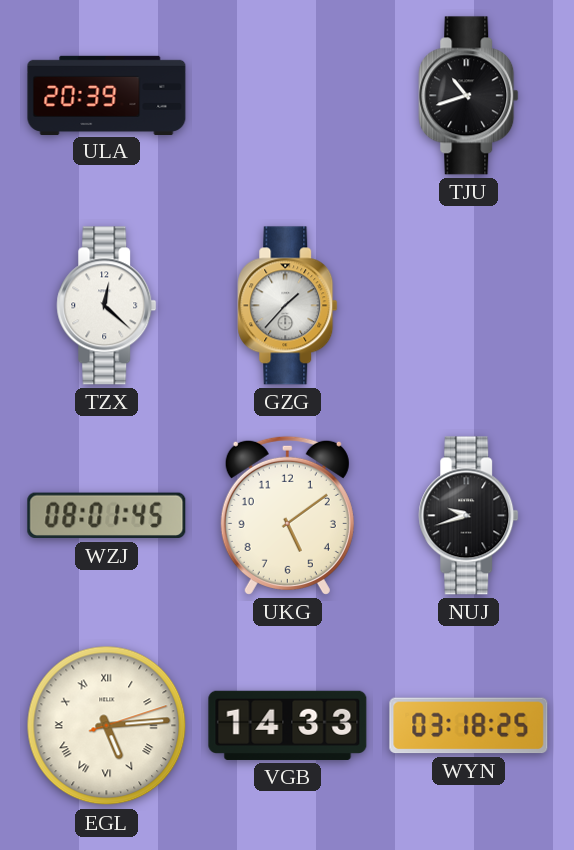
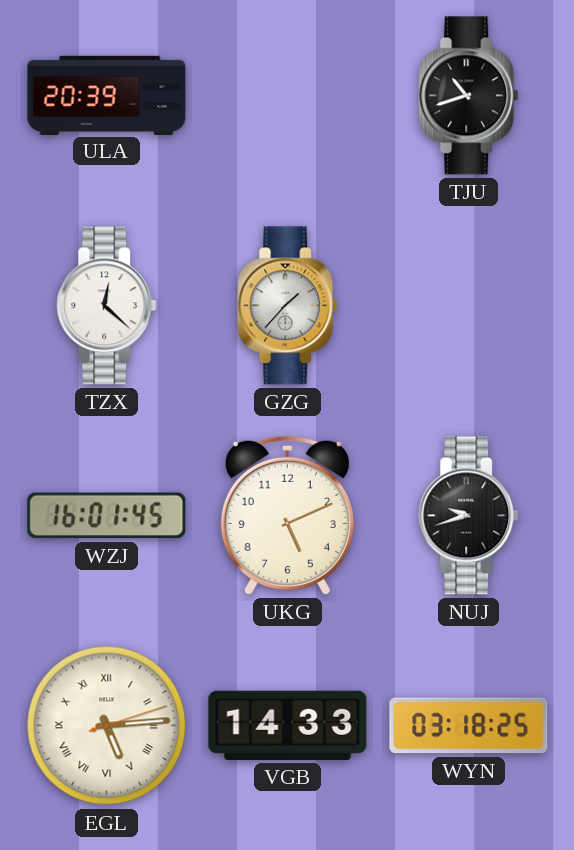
WZJ: 08:01 -> 16:01 (107, 516)
UKG: 5:09 -> 5:11 (287, 515)
